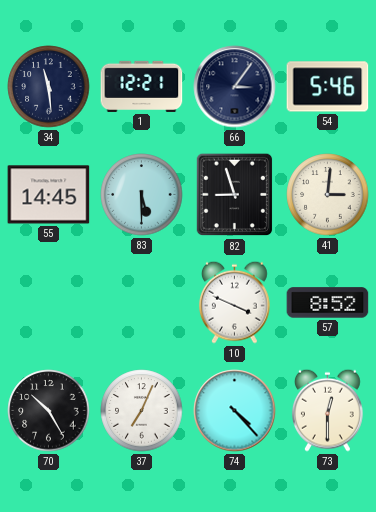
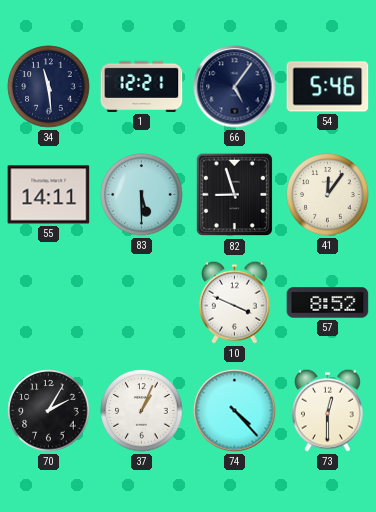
66: 3:06 -> 5:06 (235, 87)
55: 14:45 -> 14:11 (49, 195)
41: 3:01 -> 12:06 (328, 195)
70: 10:25 -> 2:05 (49, 411)
37: 7:04 -> 1:04 (142, 411)
